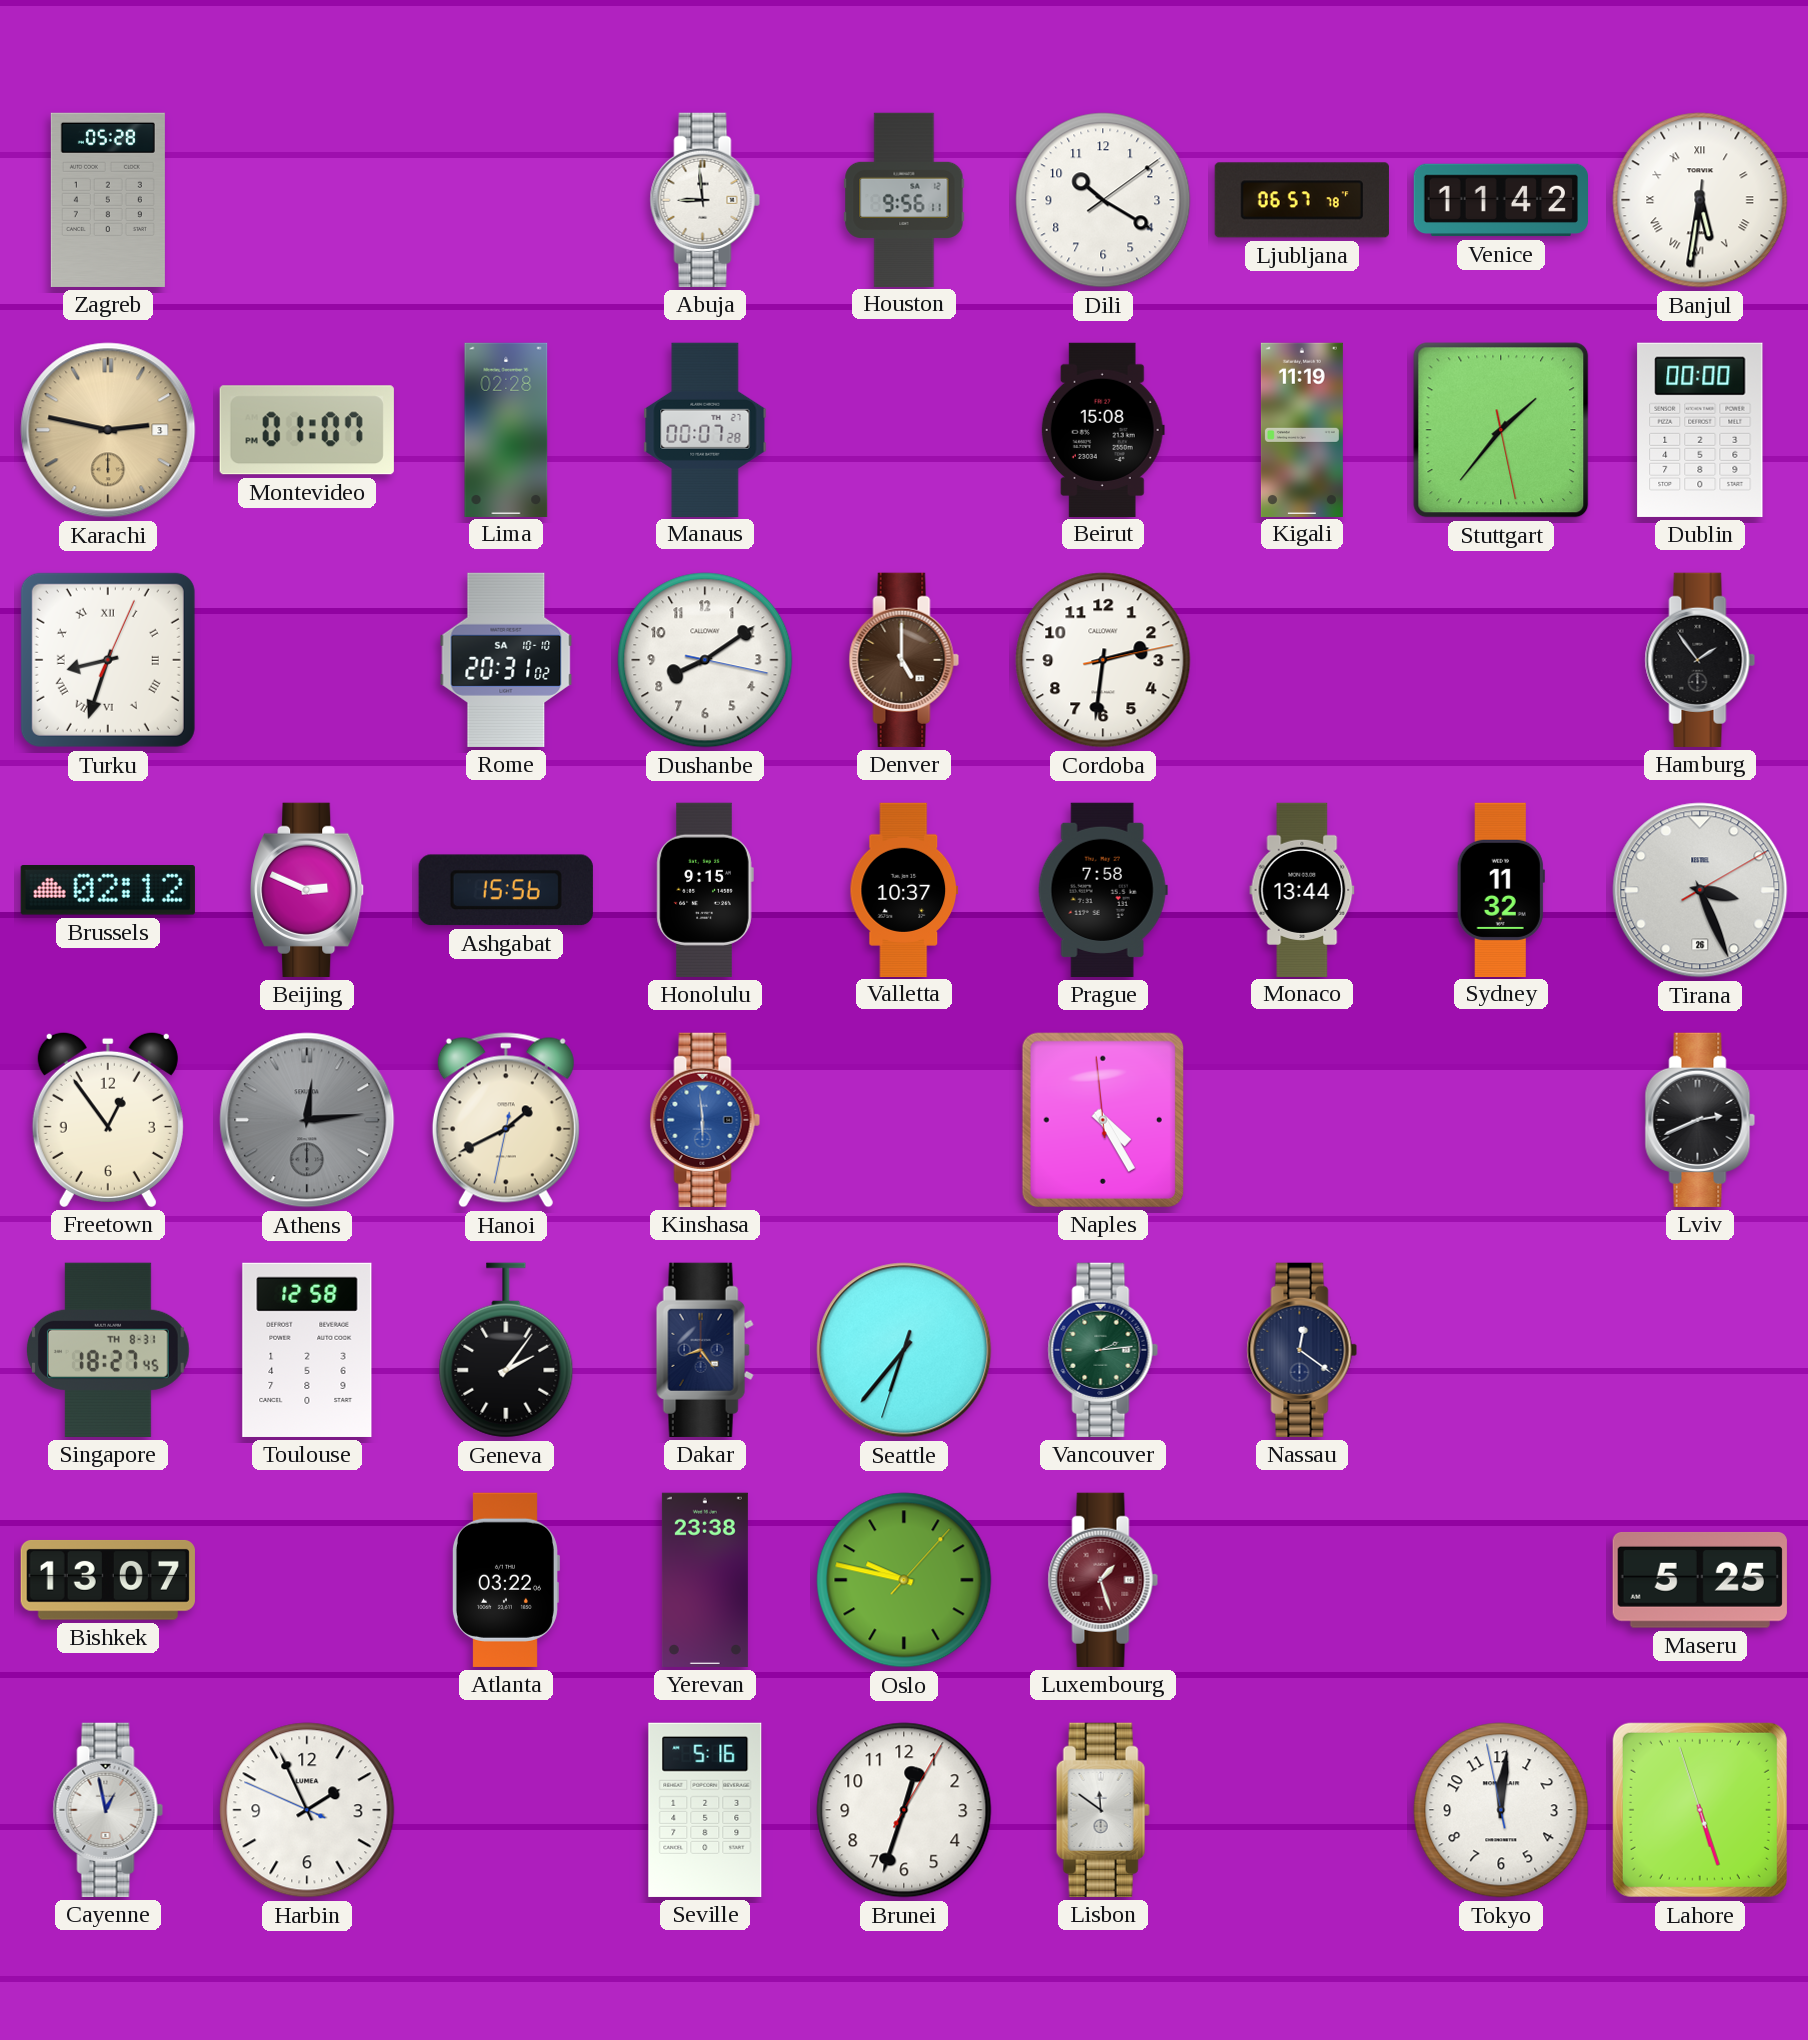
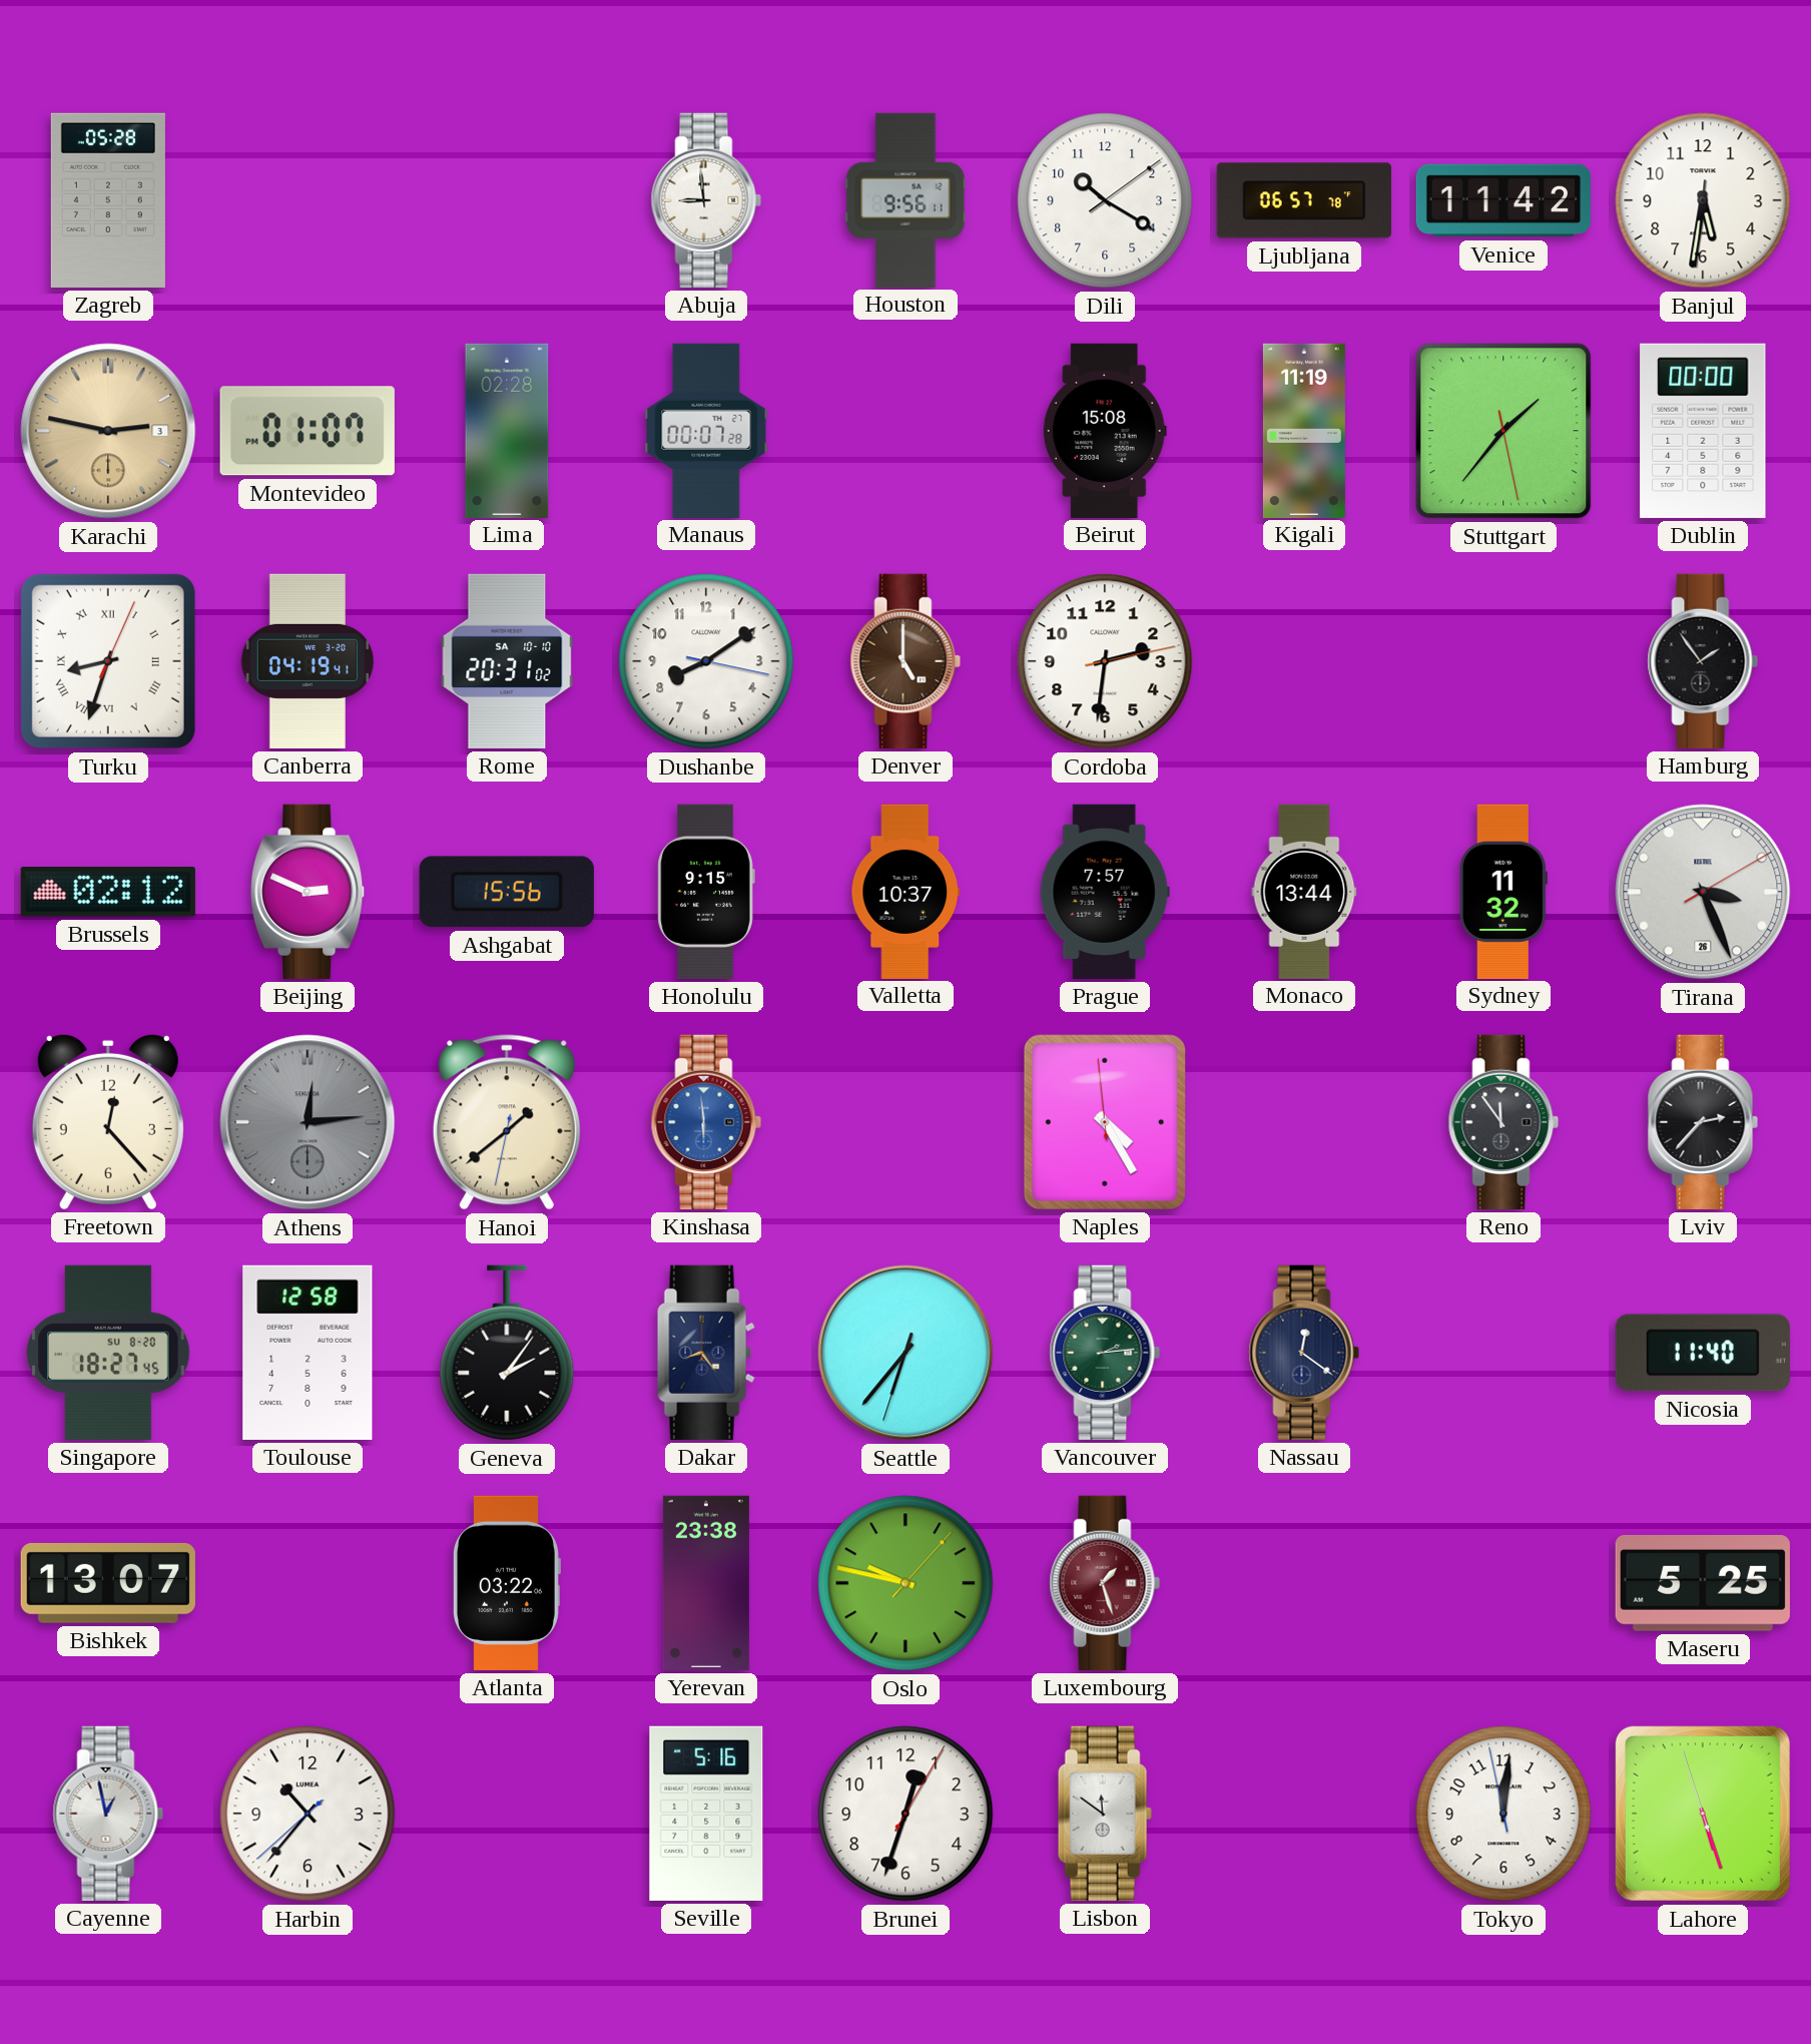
Banjul numerals: Roman -> Arabic (1703, 200)
Canberra: none -> 04:19 (308, 661)
Prague: 7:58 -> 7:57 (1105, 892)
Freetown: 12:54 -> 12:23 (108, 1121)
Hanoi: 1:40 -> 1:38 (507, 1122)
Reno: none -> 11:54 (1503, 1122)
Lviv: 2:41 -> 2:37 (1703, 1122)
Singapore date: TH 8-31 -> SU 8-20 (108, 1353)
Nicosia: none -> 11:40 (1703, 1353)
Harbin: 1:55 -> 10:36 (308, 1814)
